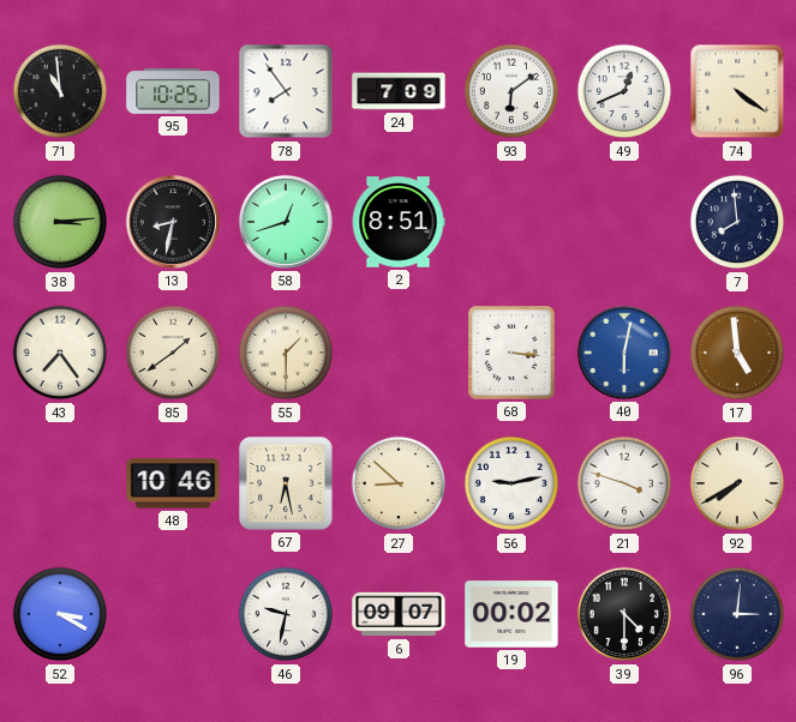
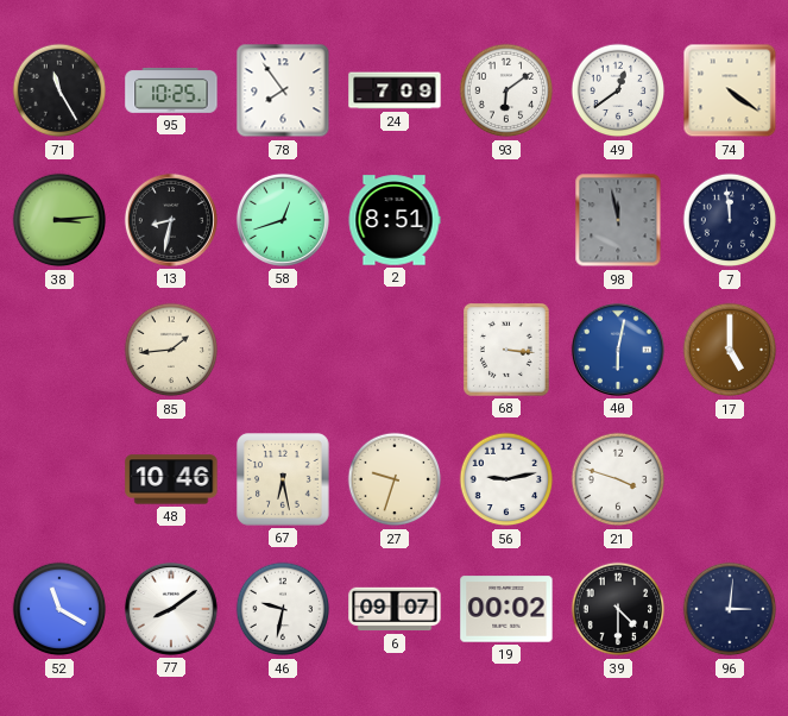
71: 10:59 -> 11:25 (59, 90)
49: 12:41 -> 12:39 (618, 90)
98: none -> 11:58 (618, 220)
7: 7:59 -> 11:59 (730, 220)
43: 7:24 -> none (60, 353)
85: 1:39 -> 1:44 (171, 350)
55: 1:30 -> none (286, 353)
17: 4:59 -> 5:00 (730, 350)
27: 8:52 -> 9:33 (395, 479)
92: 7:40 -> none (737, 483)
52: 3:20 -> 11:20 (59, 609)
77: none -> 8:09 (171, 609)
